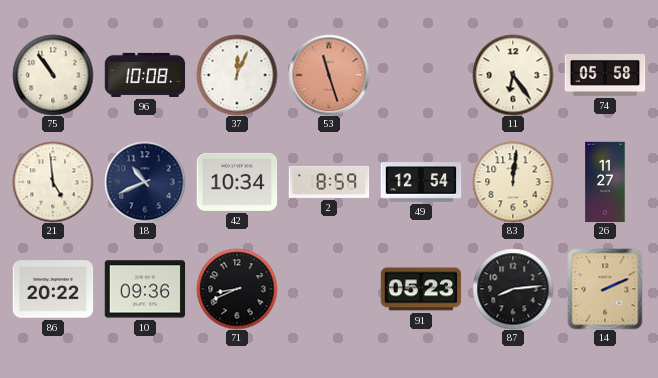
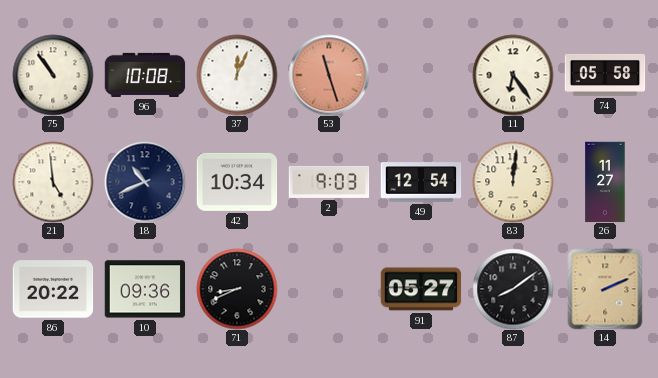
2: 8:59 -> 9:03 (329, 182)
91: 05:23 -> 05:27 (421, 289)
87: 8:14 -> 8:09 (513, 289)
